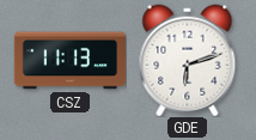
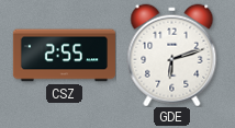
CSZ: 11:13 -> 2:55 (64, 56)
